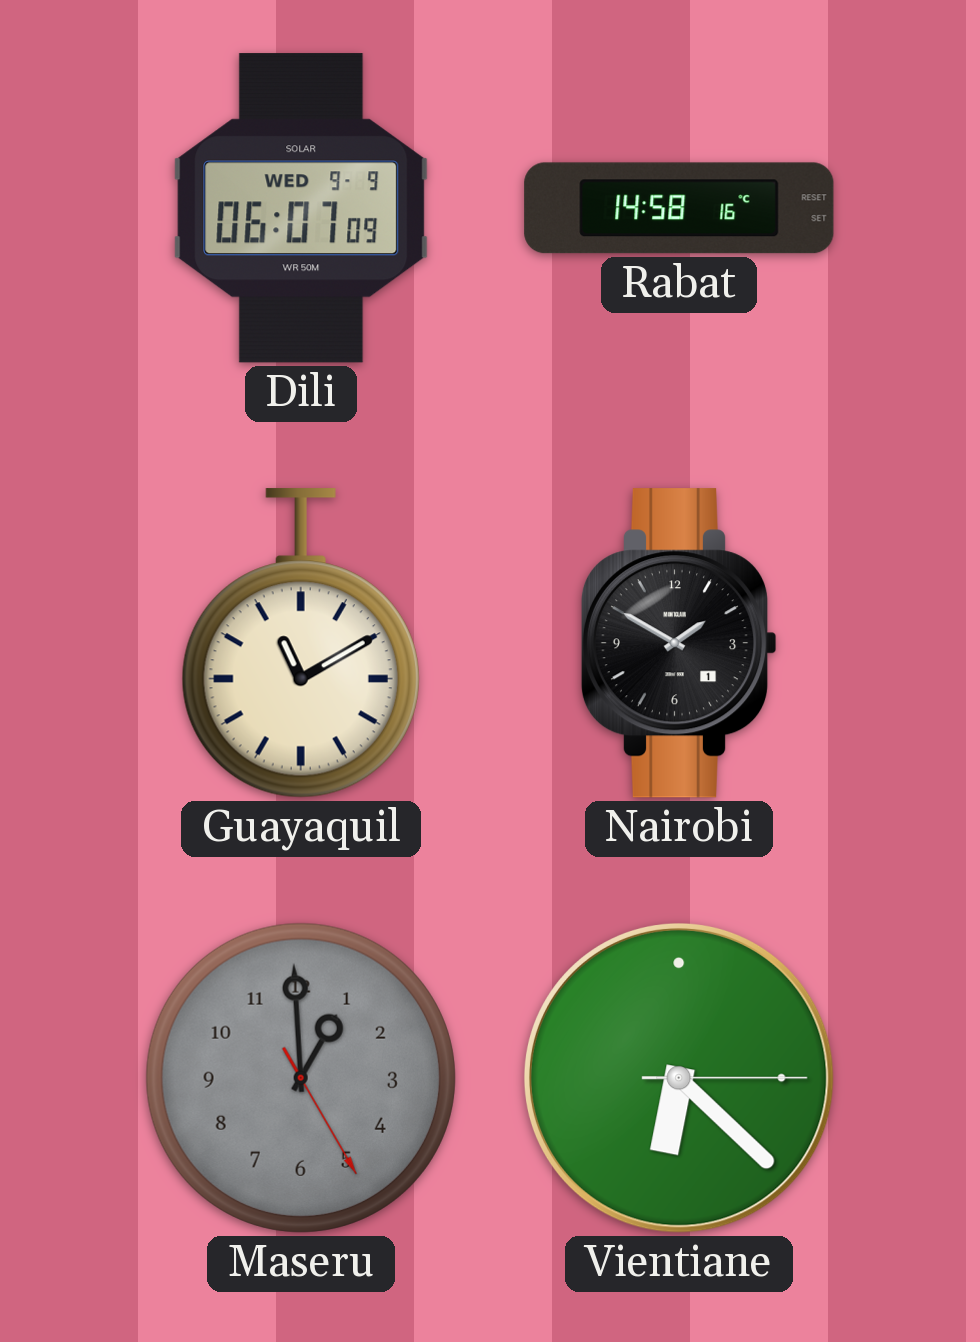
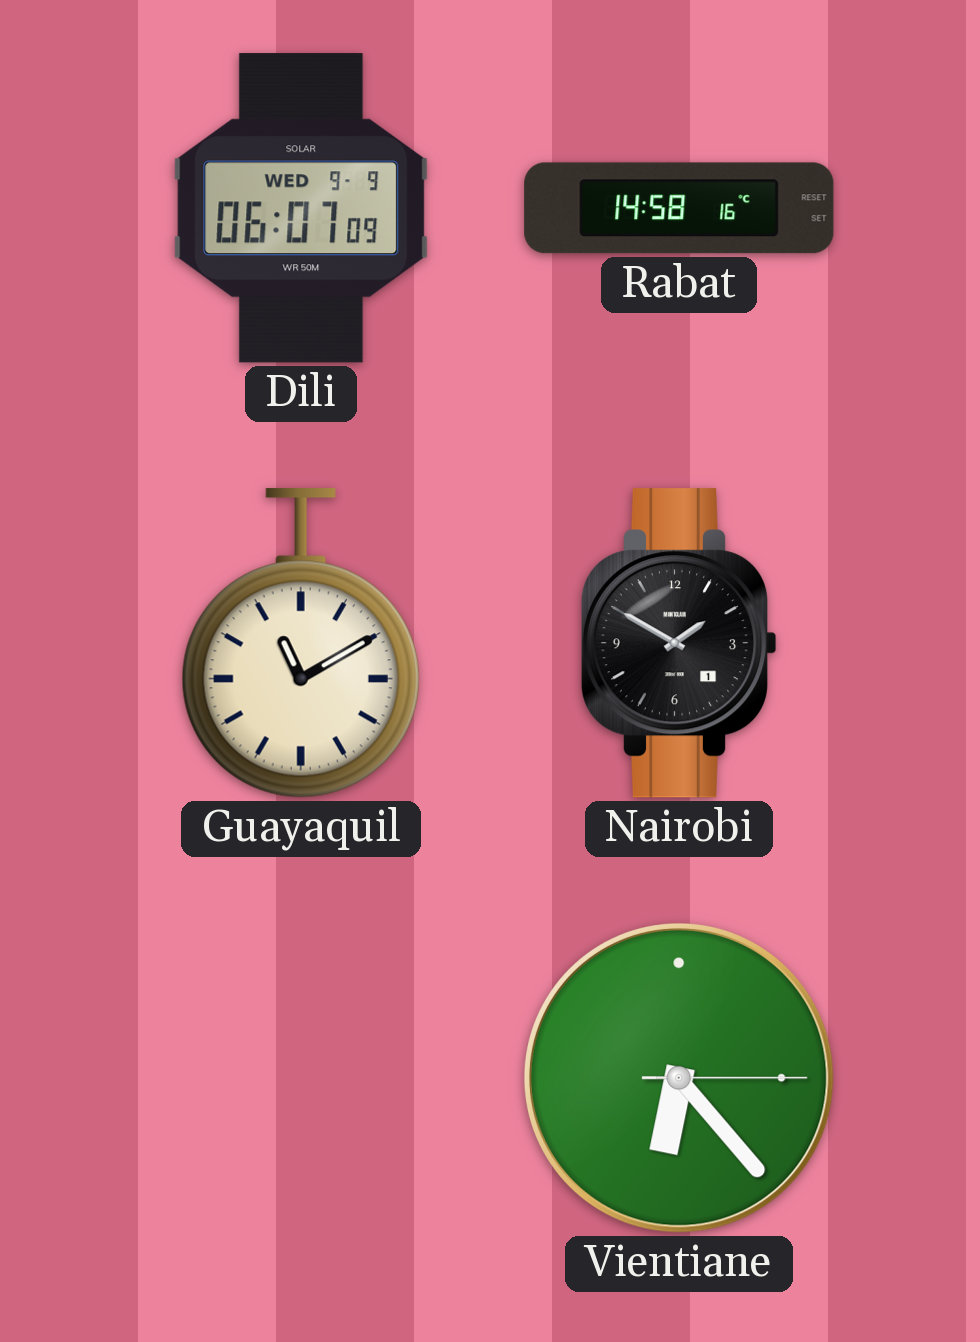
Maseru: 12:59 -> none (301, 1078)
Vientiane: 6:22 -> 6:23 (679, 1078)
